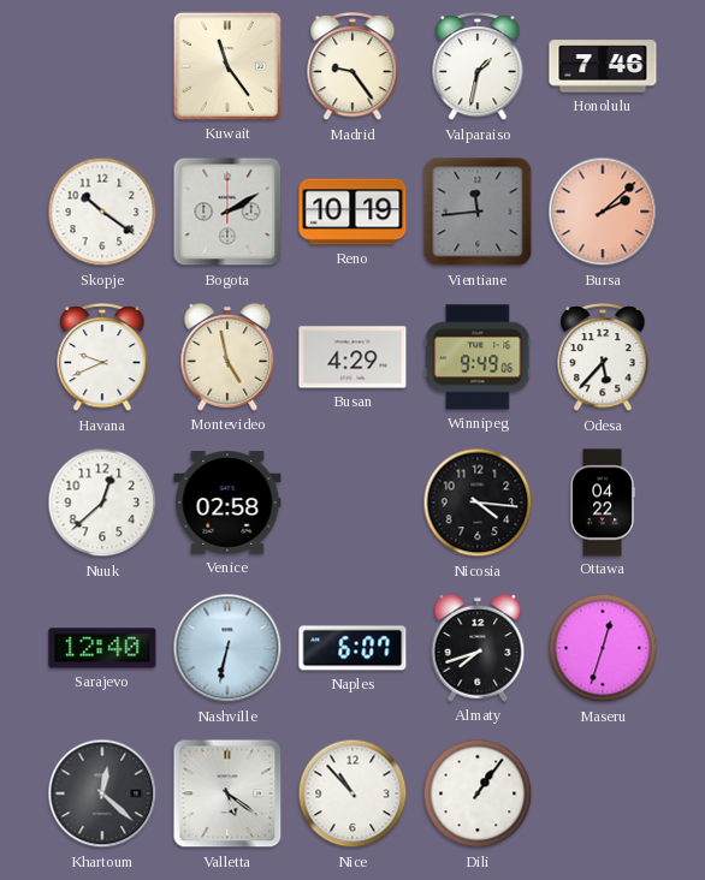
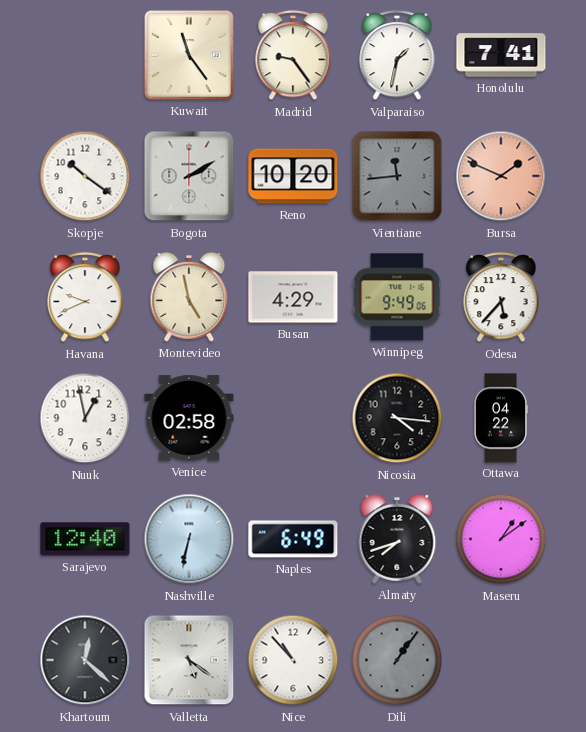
Honolulu: 7:46 -> 7:41 (501, 55)
Reno: 10:19 -> 10:20 (293, 176)
Bursa: 2:08 -> 1:49 (501, 176)
Nuuk: 12:38 -> 12:58 (85, 418)
Naples: 6:07 -> 6:49 (293, 539)
Maseru: 12:33 -> 1:09 (501, 539)
Dili dial: white -> grey (397, 660)
